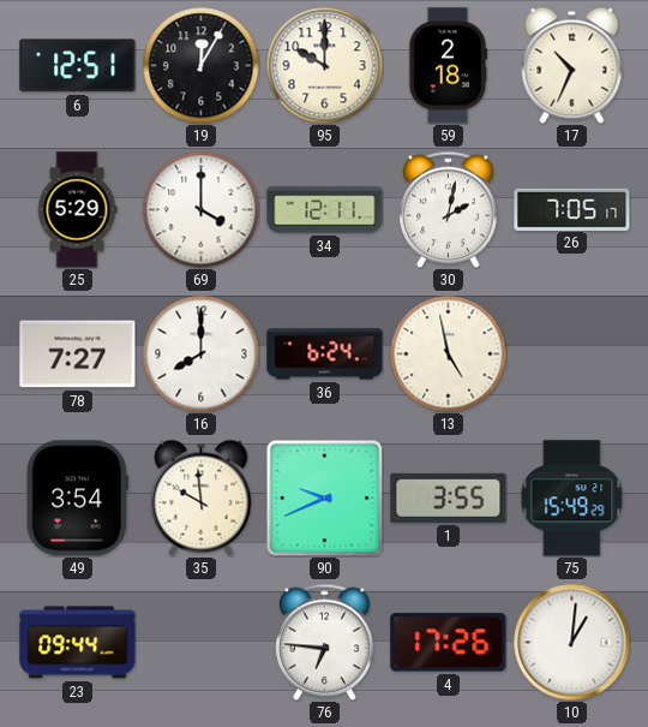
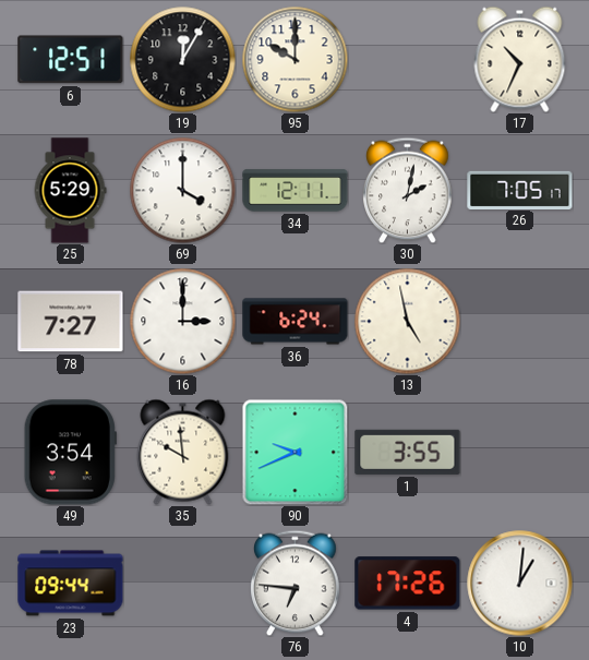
59: 2:18 -> none (448, 66)
16: 8:00 -> 3:00 (182, 321)
75: 15:49 -> none (572, 499)
